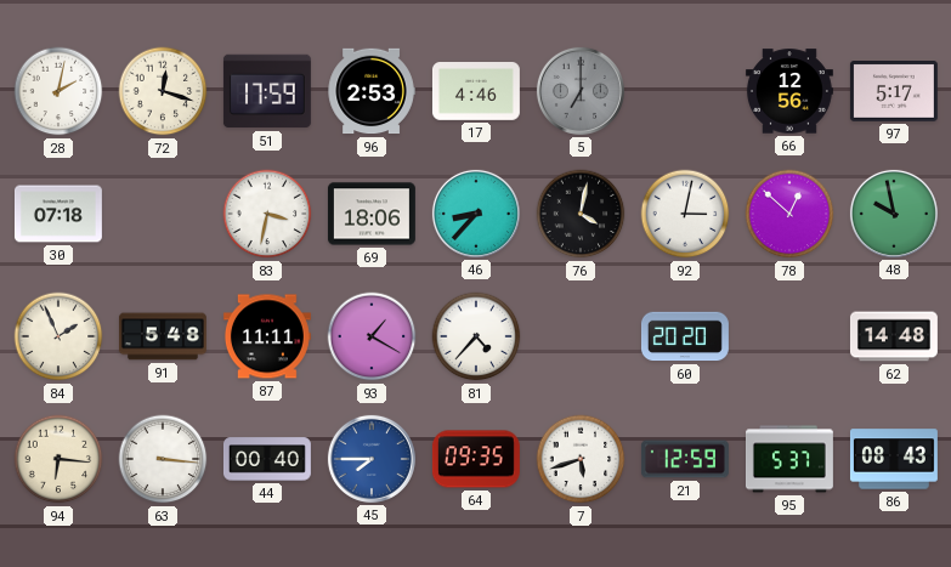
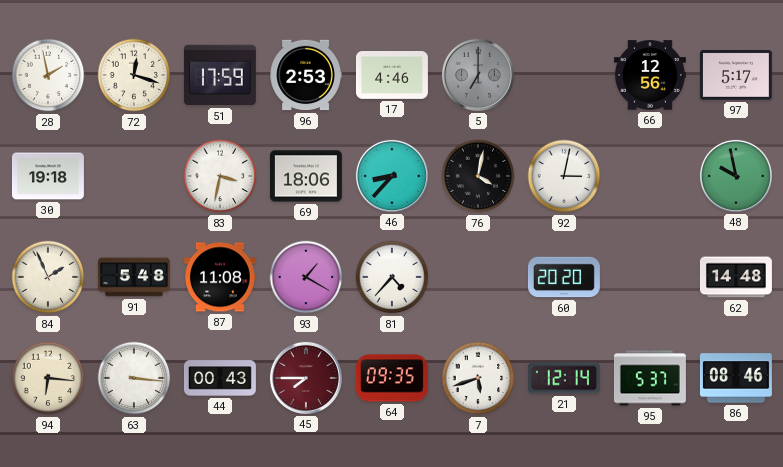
28: 2:02 -> 1:58 (48, 75)
30: 07:18 -> 19:18 (48, 176)
78: 12:52 -> none (789, 214)
87: 11:11 -> 11:08 (220, 277)
44: 00:40 -> 00:43 (220, 378)
45 dial: blue -> burgundy (306, 378)
21: 12:59 -> 12:14 (564, 378)
86: 08:43 -> 08:46 (736, 378)
